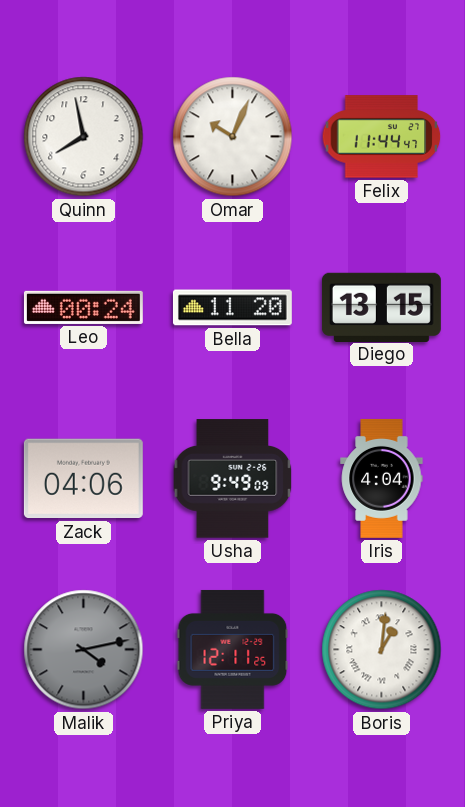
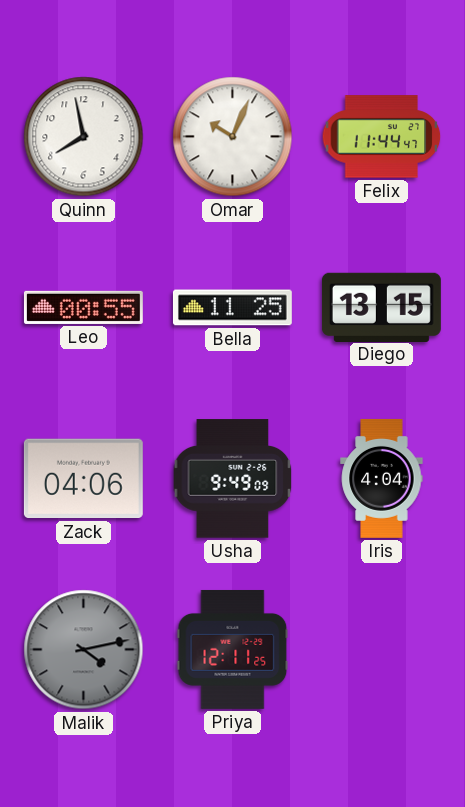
Leo: 00:24 -> 00:55 (83, 307)
Bella: 11:20 -> 11:25 (232, 308)
Boris: 1:01 -> none (382, 650)
